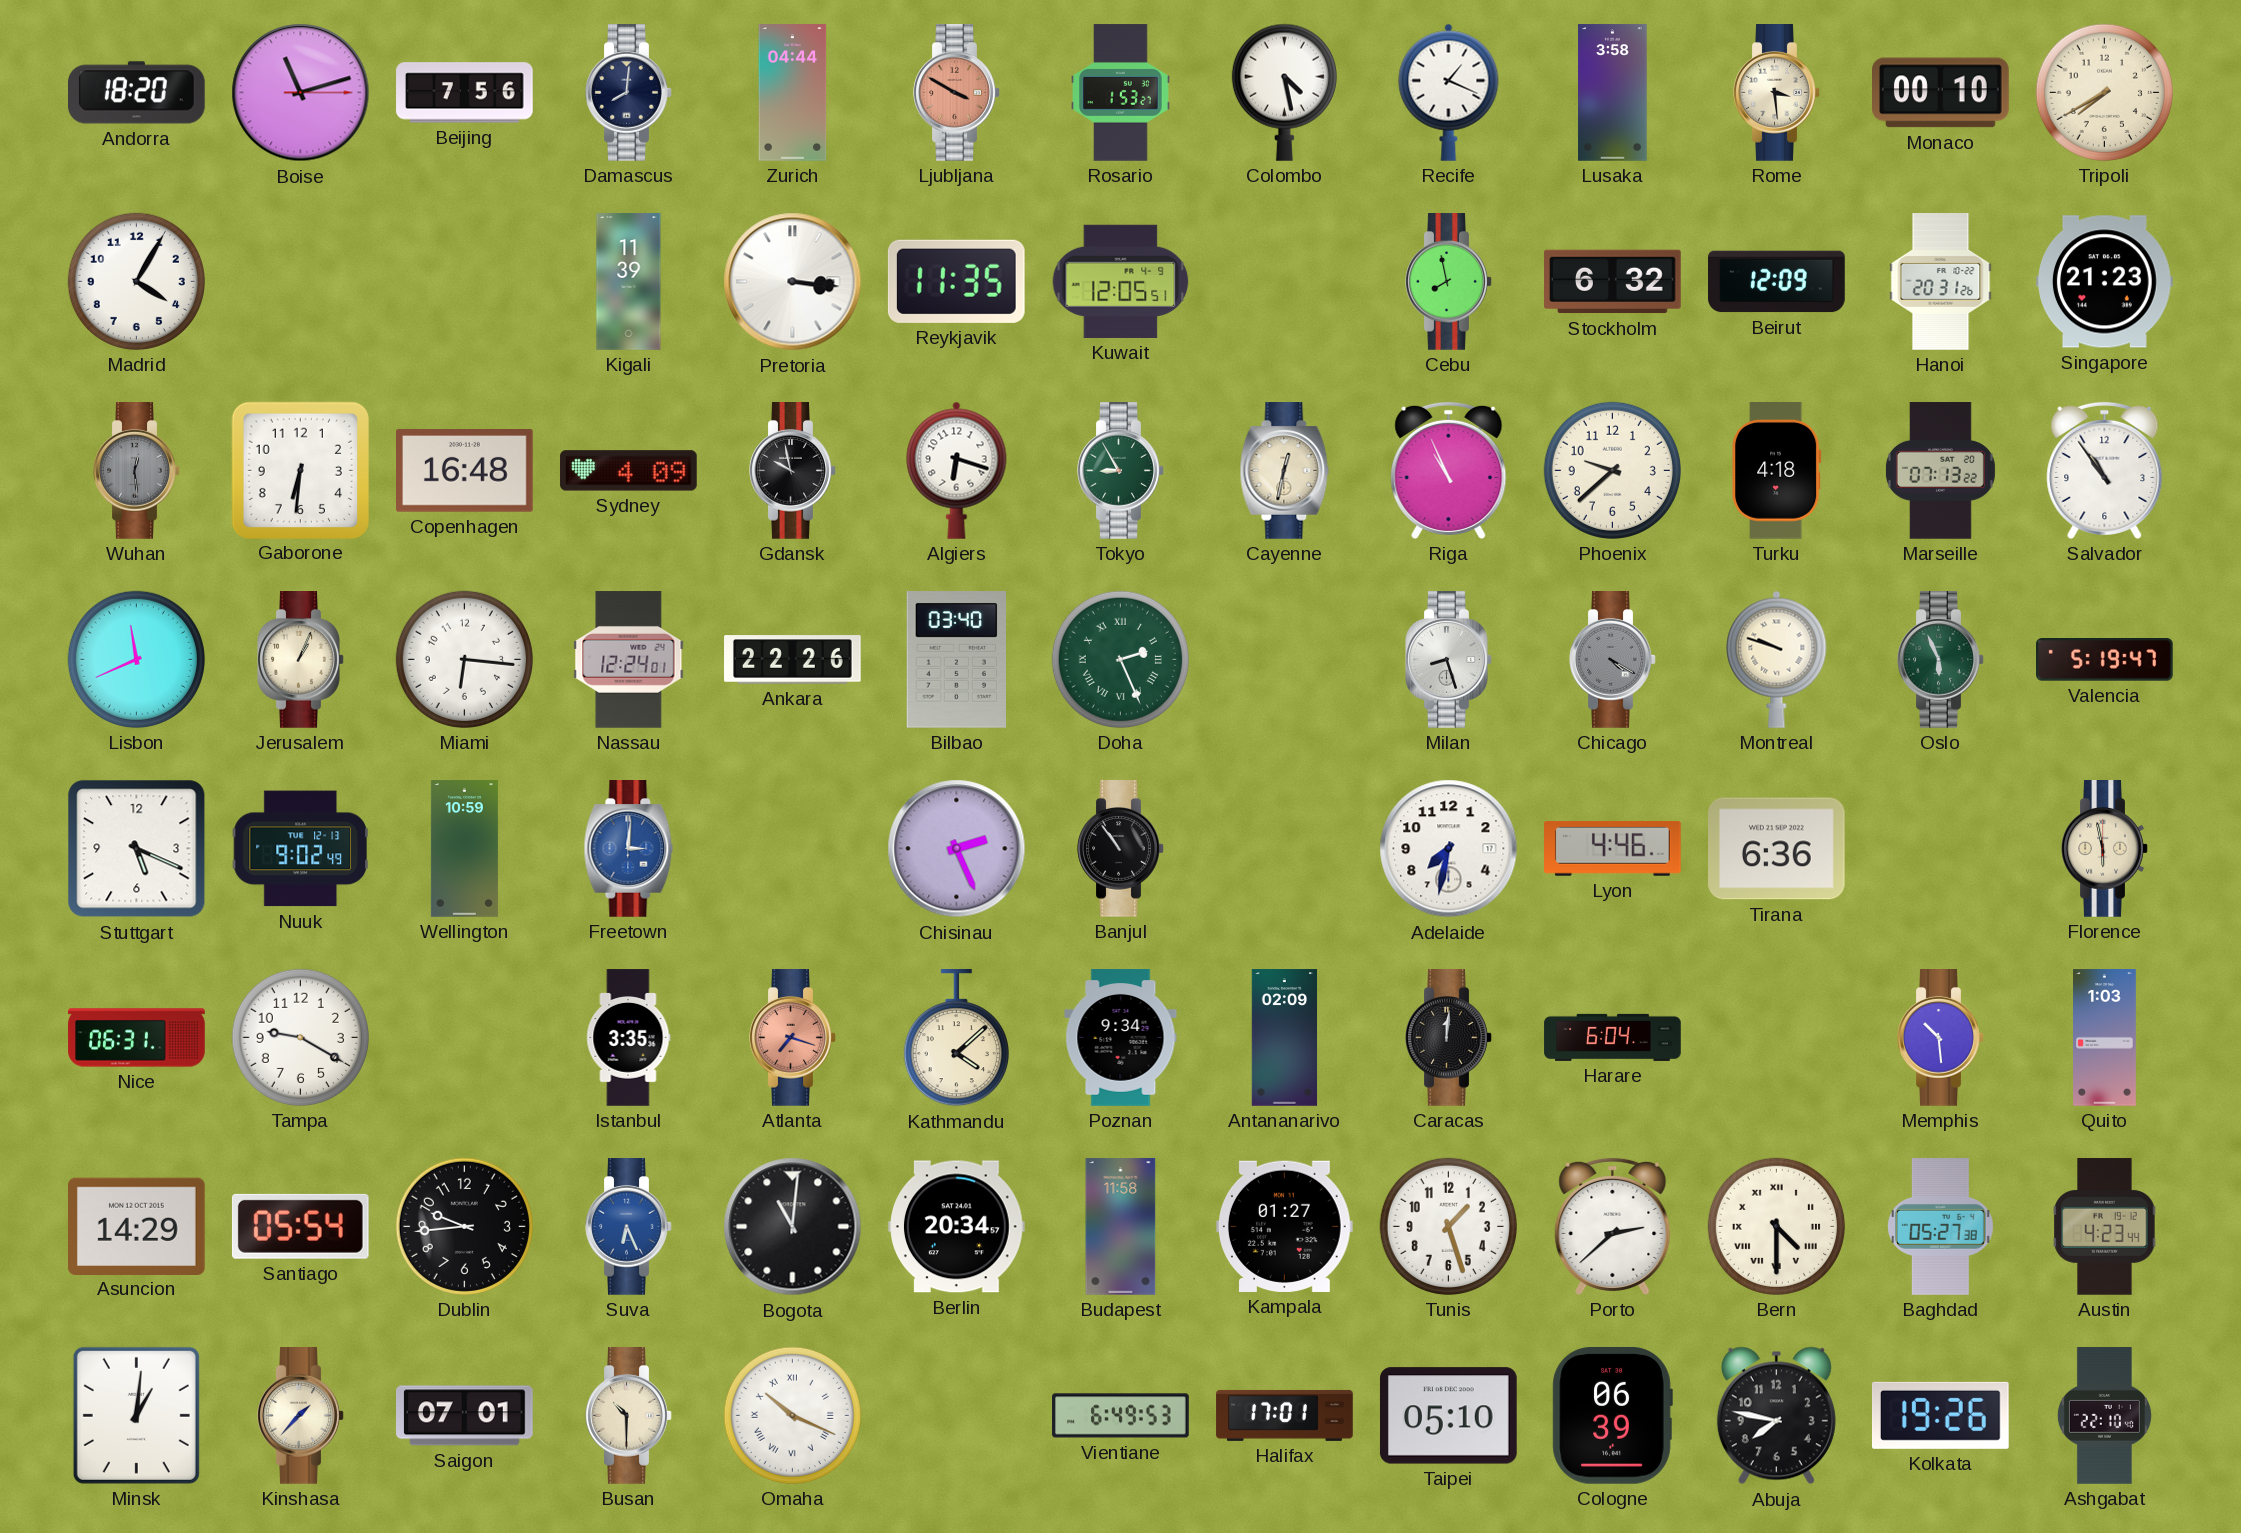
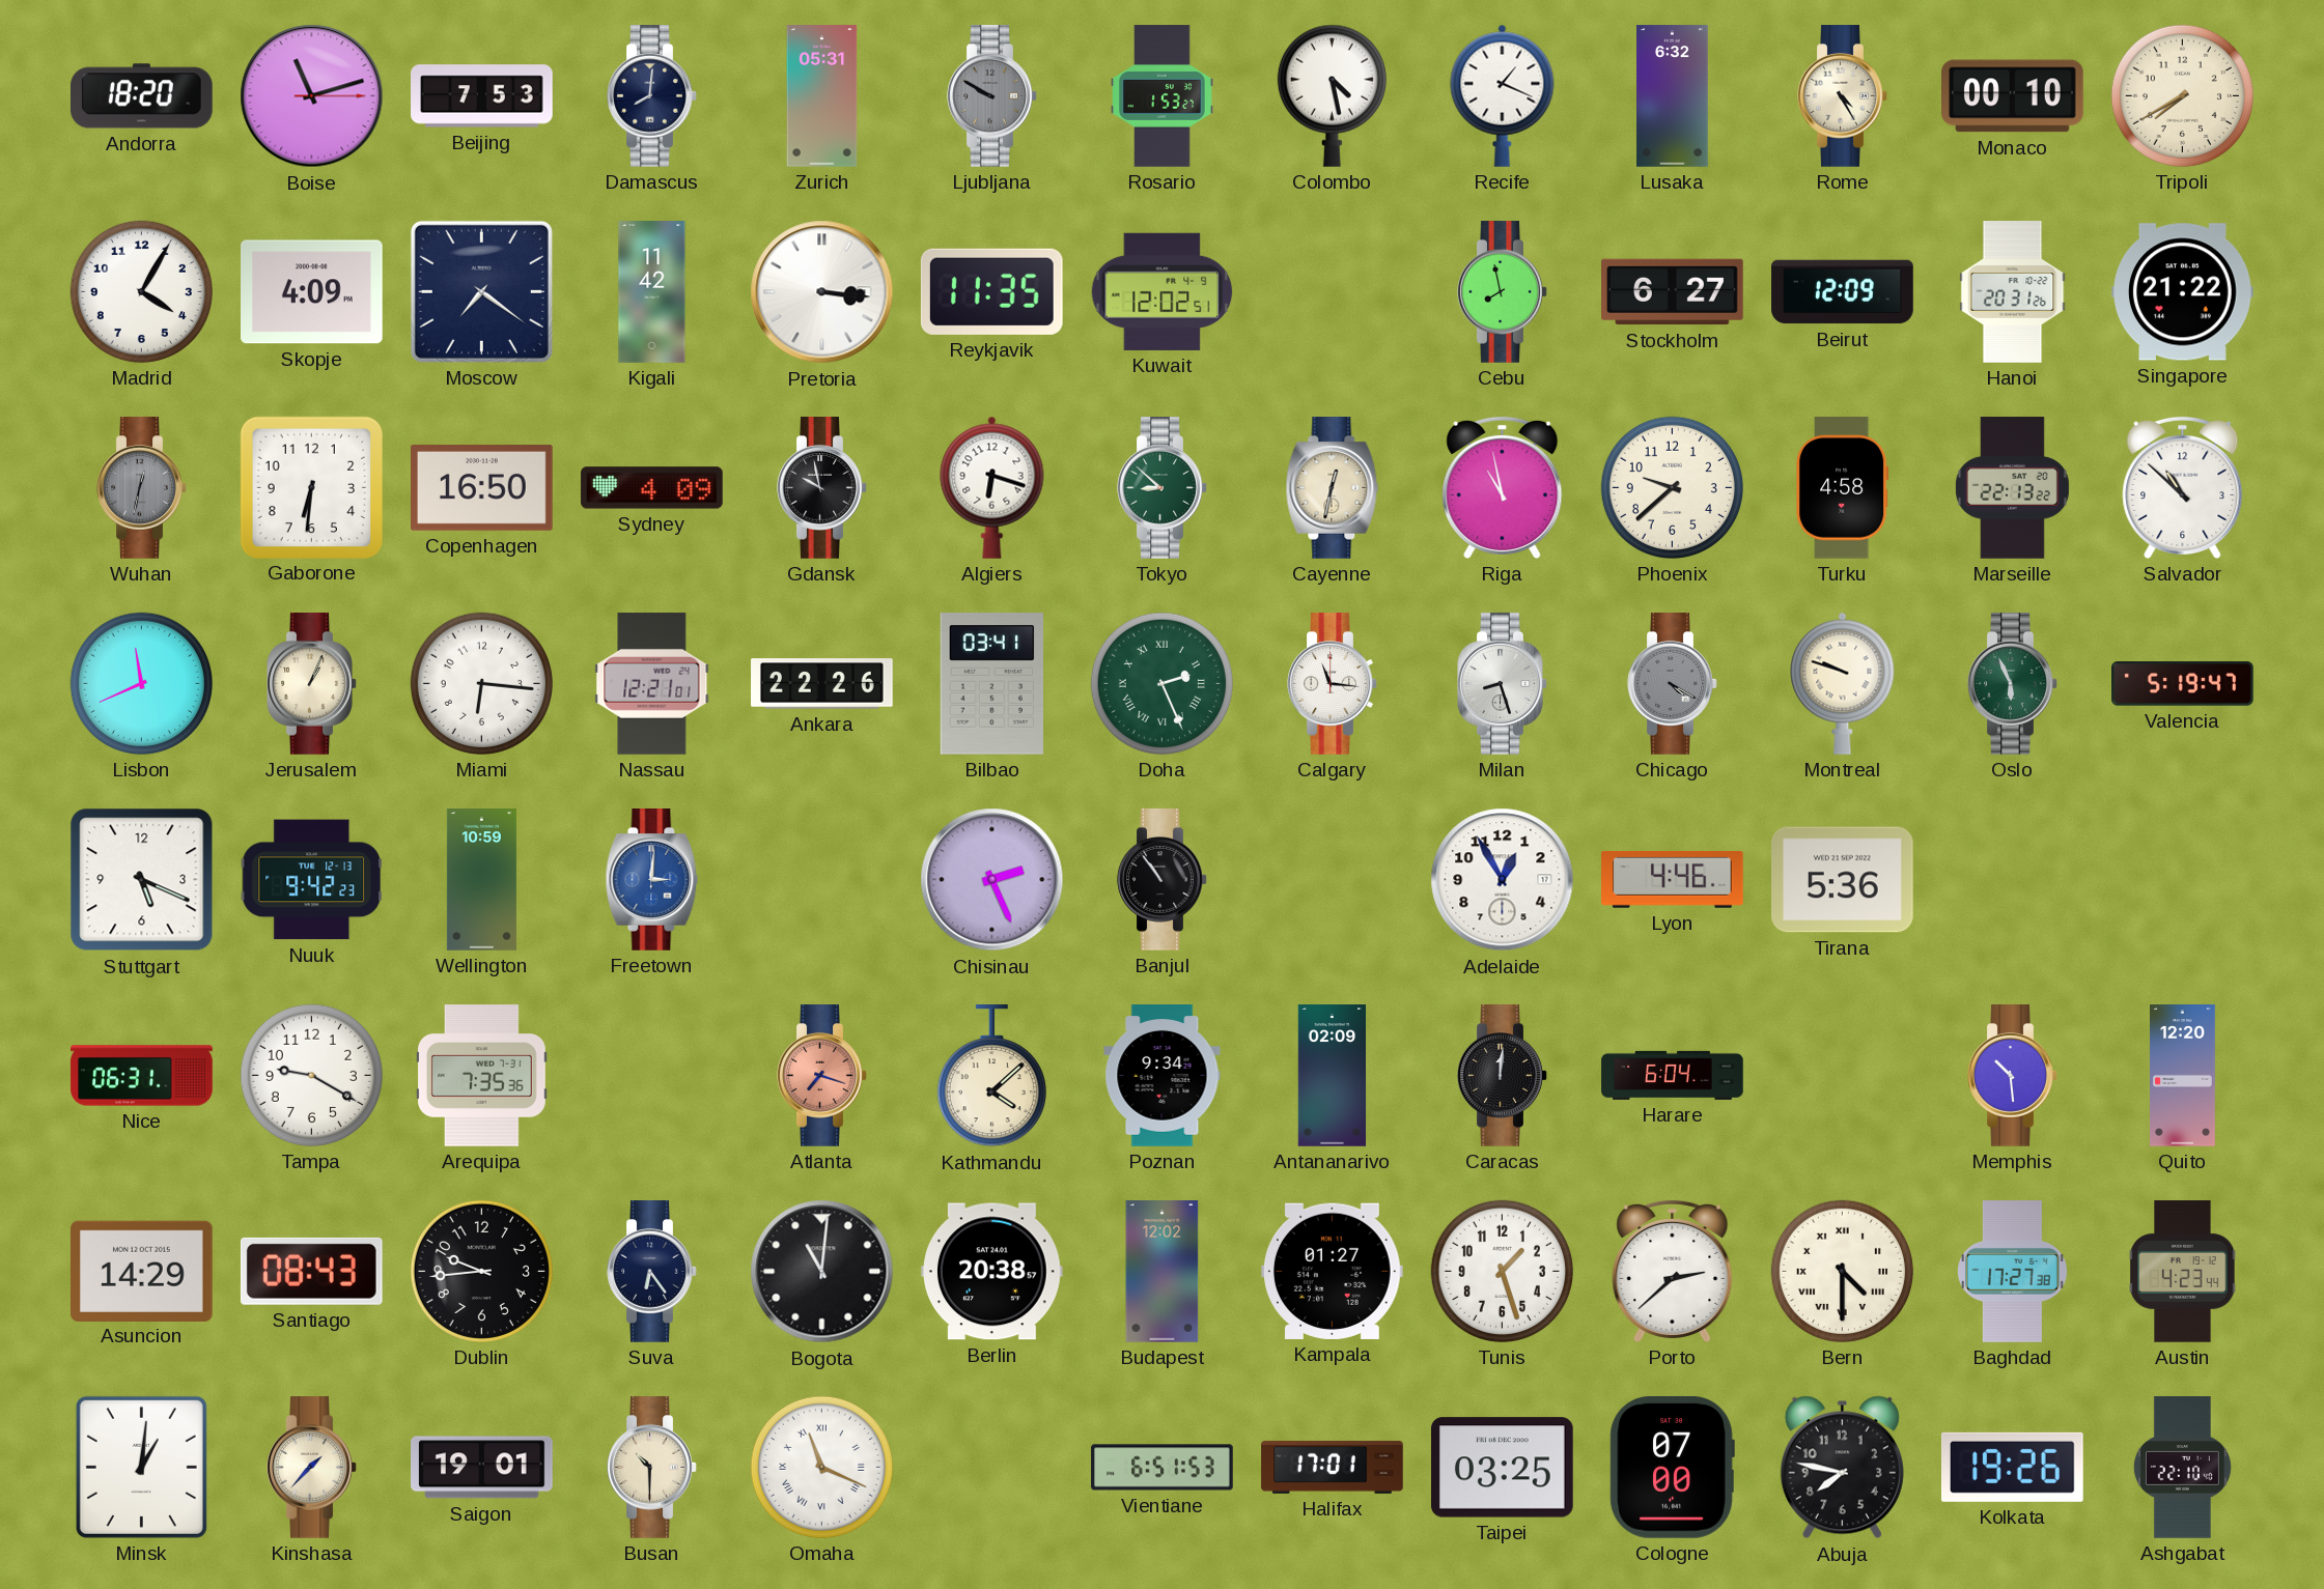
Beijing: 7:56 -> 7:53 (482, 96)
Zurich: 04:44 -> 05:31 (822, 96)
Ljubljana: 3:50 -> 9:50 (992, 96)
Ljubljana dial: salmon -> grey (992, 96)
Lusaka: 3:58 -> 6:32 (1673, 96)
Rome: 3:29 -> 4:25 (1843, 96)
Skopje: none -> 4:09 (312, 292)
Moscow: none -> 7:21 (481, 291)
Kigali: 11:39 -> 11:42 (652, 292)
Kuwait: 12:05 -> 12:02 (1163, 291)
Stockholm: 6:32 -> 6:27 (1673, 292)
Singapore: 21:23 -> 21:22 (2183, 292)
Wuhan: 12:29 -> 12:32 (142, 488)
Copenhagen: 16:48 -> 16:50 (482, 488)
Tokyo: 8:55 -> 8:52 (1163, 488)
Riga: 10:56 -> 10:58 (1503, 487)
Turku: 4:18 -> 4:58 (1843, 488)
Marseille: 07:13 -> 22:13 (2012, 488)
Salvador: 10:54 -> 10:52 (2183, 487)
Nassau: 12:24 -> 12:21 (652, 684)
Bilbao: 03:40 -> 03:41 (991, 684)
Calgary: none -> 11:16 (1333, 684)
Nuuk: 9:02 -> 9:42 (311, 880)
Adelaide: 7:32 -> 12:55 (1503, 880)
Tirana: 6:36 -> 5:36 (1843, 880)
Florence: 5:58 -> none (2105, 849)
Arequipa: none -> 7:35 (482, 1076)
Istanbul: 3:35 -> none (628, 1038)
Quito: 1:03 -> 12:20 (2183, 1076)
Santiago: 05:54 -> 08:43 (311, 1271)
Suva: 6:26 -> 6:24 (652, 1272)
Suva dial: blue -> navy (652, 1272)
Berlin: 20:34 -> 20:38 (992, 1272)
Budapest: 11:58 -> 12:02 (1163, 1272)
Baghdad: 05:27 -> 17:27 (2013, 1272)
Saigon: 07:01 -> 19:01 (482, 1468)
Omaha: 10:19 -> 11:19 (821, 1467)
Vientiane: 6:49 -> 6:51 (1163, 1468)
Taipei: 05:10 -> 03:25 (1502, 1468)
Cologne: 06:39 -> 07:00 (1672, 1468)
